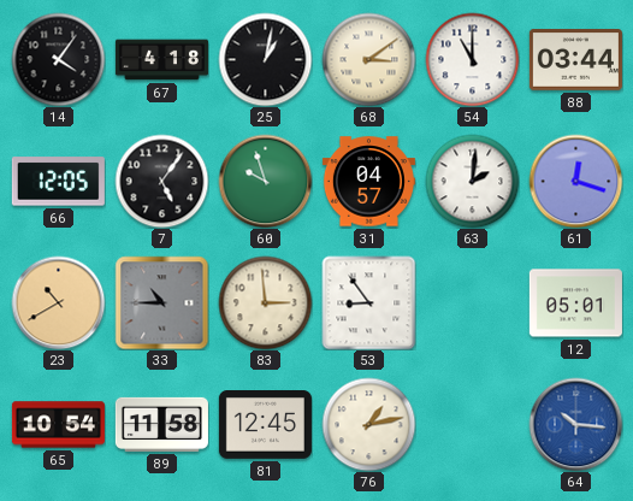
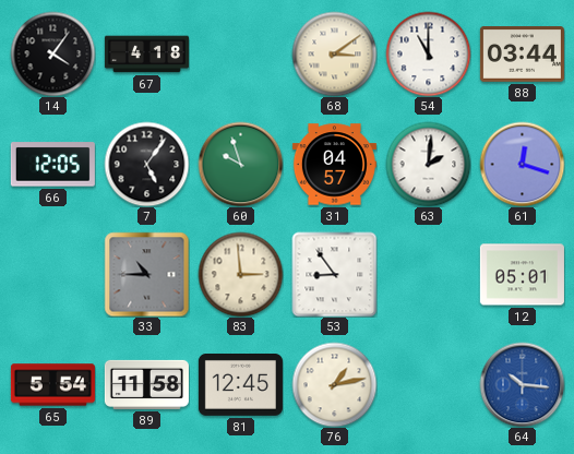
25: 1:02 -> none (265, 59)
23: 10:40 -> none (58, 302)
65: 10:54 -> 5:54 (52, 385)
